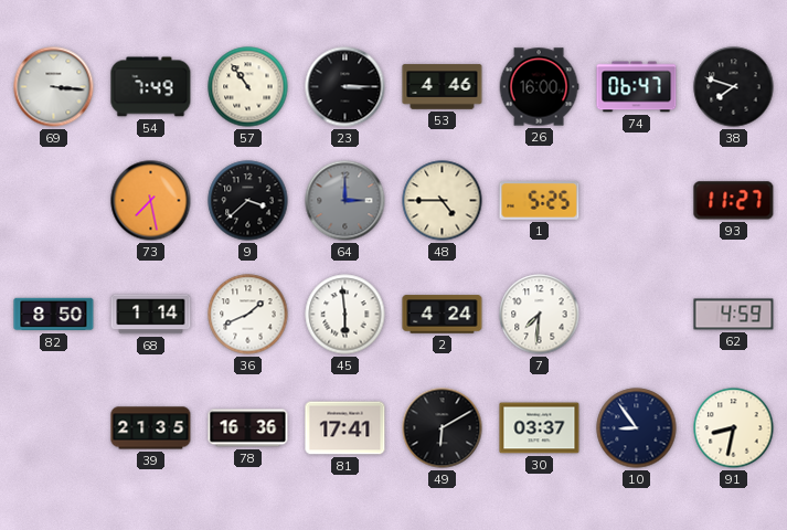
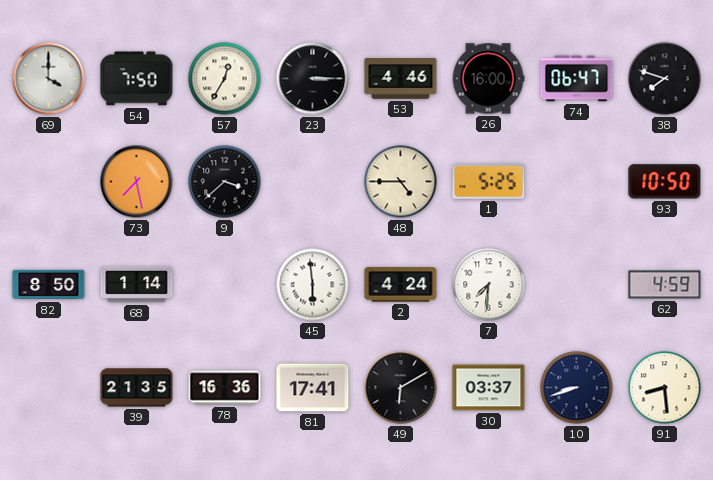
69: 3:16 -> 4:00 (49, 79)
54: 7:49 -> 7:50 (137, 79)
57: 10:54 -> 12:35 (225, 79)
64: 3:00 -> none (345, 201)
93: 11:27 -> 10:50 (665, 182)
36: 1:41 -> none (248, 315)
10: 8:54 -> 8:42 (577, 388)
91: 8:32 -> 8:29 (665, 388)
